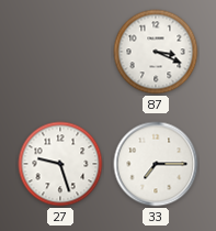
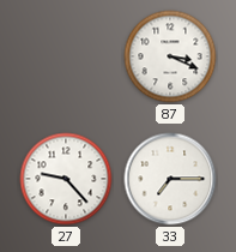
27: 9:27 -> 9:23 (66, 179)
